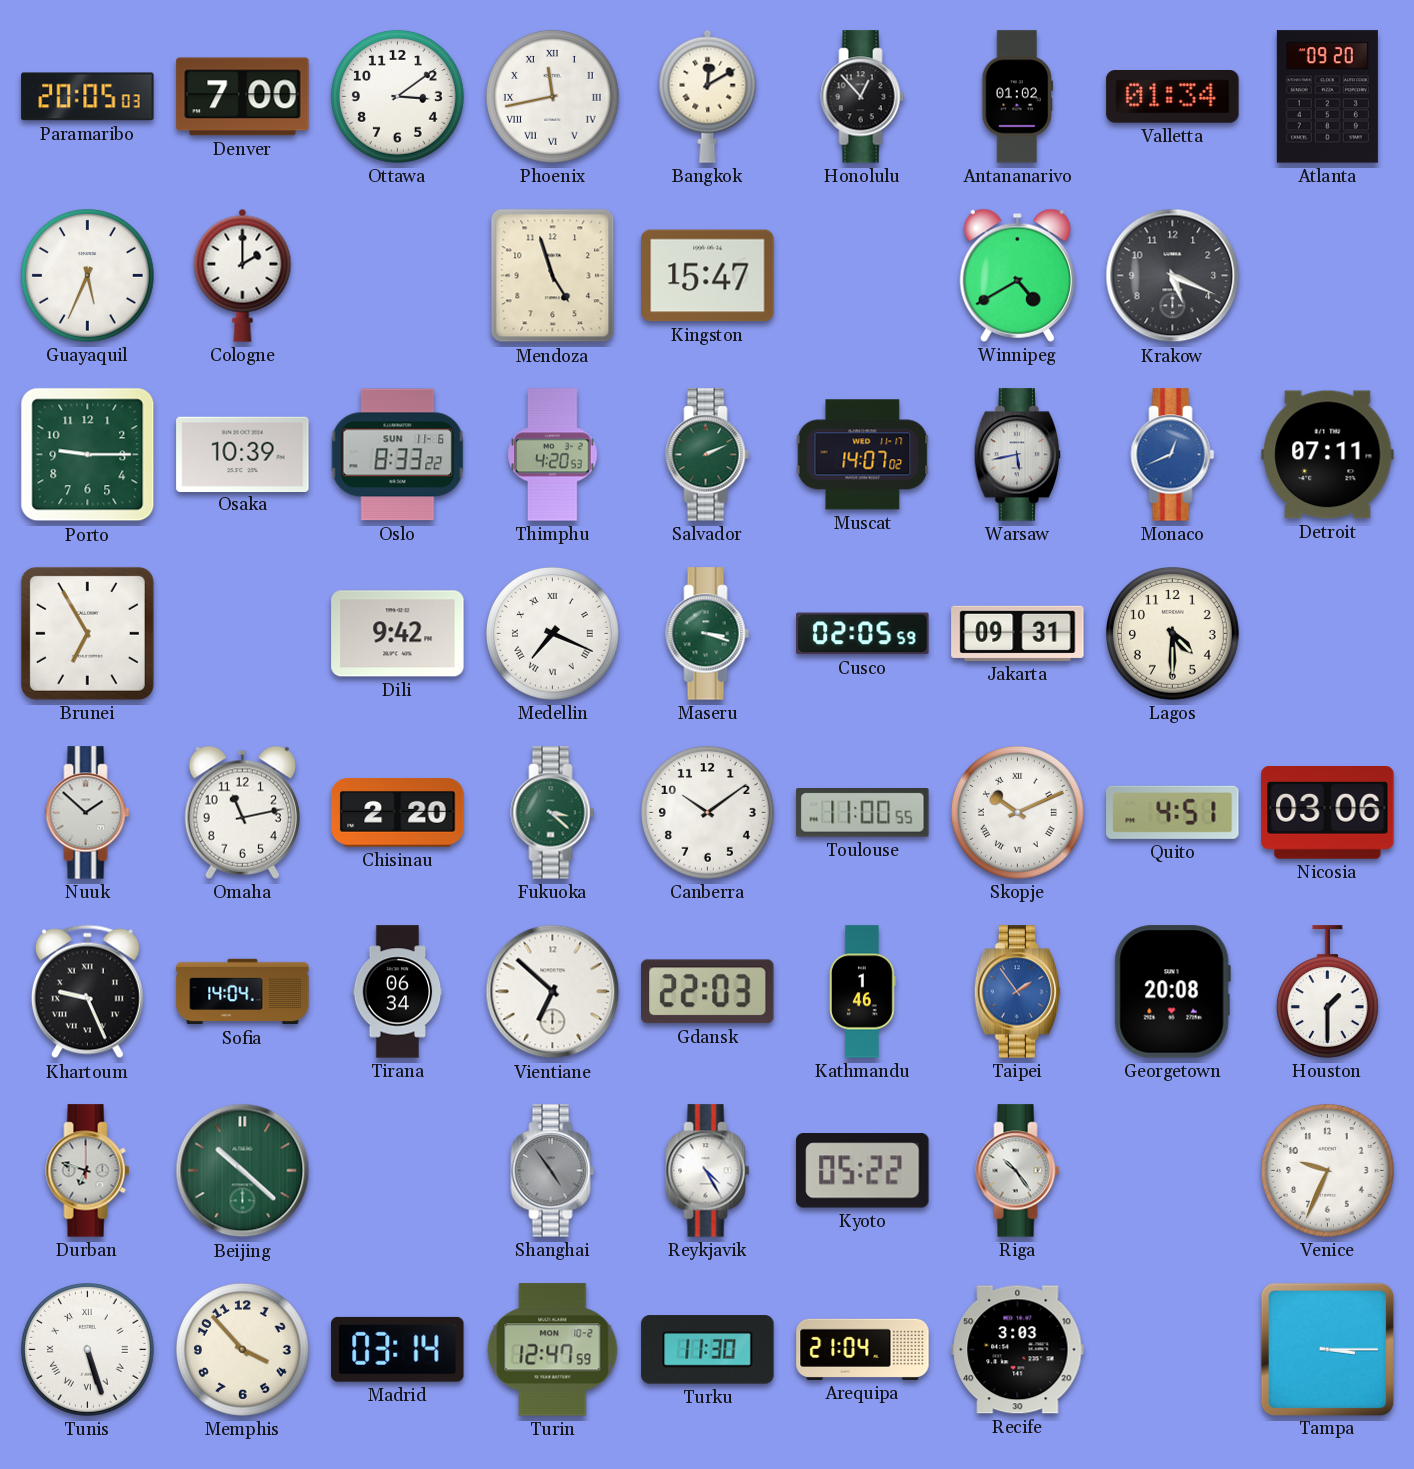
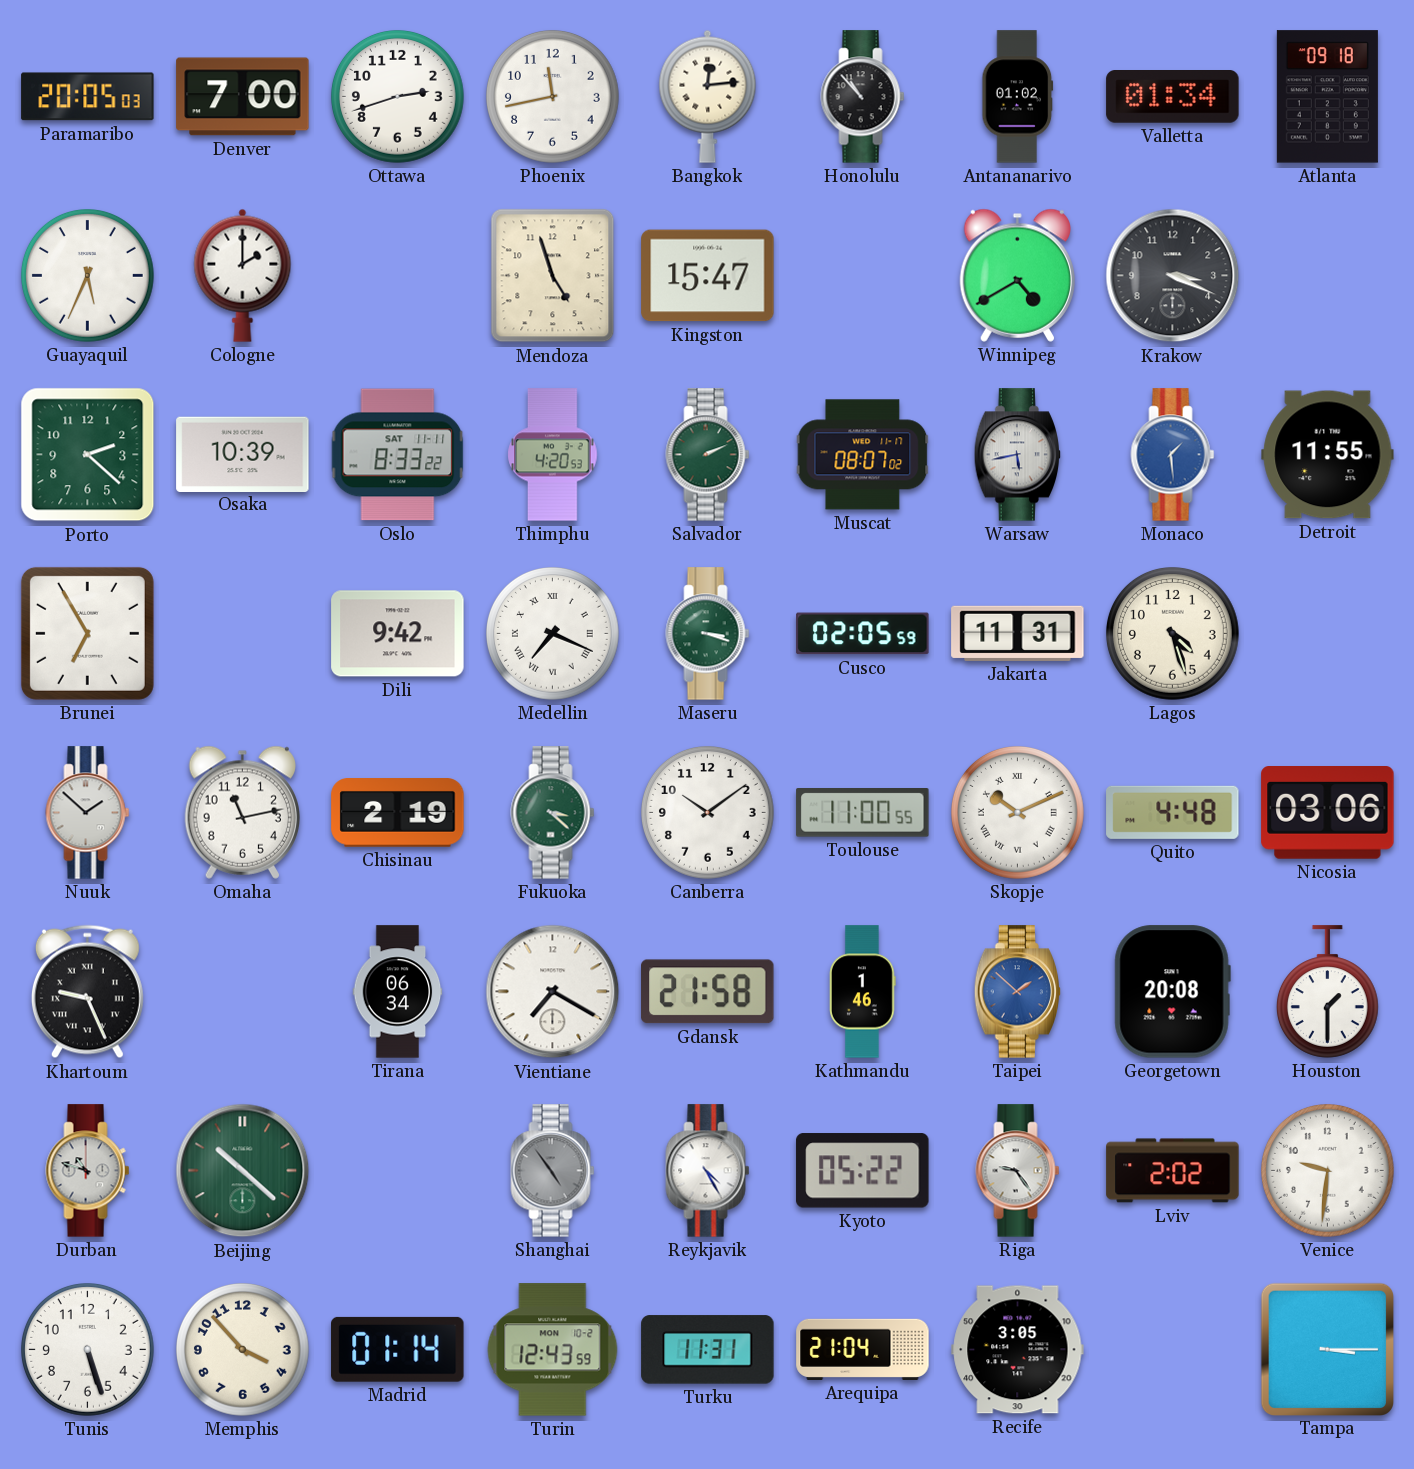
Ottawa: 3:09 -> 2:42 (398, 97)
Phoenix numerals: Roman -> Arabic (553, 97)
Bangkok: 12:10 -> 12:14 (708, 96)
Honolulu: 12:53 -> 10:53 (863, 97)
Atlanta: 09:20 -> 09:18 (1327, 97)
Krakow: 5:19 -> 3:19 (1173, 276)
Porto: 9:15 -> 2:22 (88, 455)
Oslo date: SUN 11-6 -> SAT 11-11 (398, 455)
Muscat: 14:07 -> 08:07 (863, 455)
Monaco: 12:41 -> 1:29 (1173, 455)
Detroit: 07:11 -> 11:55 (1328, 455)
Jakarta: 09:31 -> 11:31 (1018, 633)
Lagos: 4:30 -> 4:27 (1173, 634)
Chisinau: 2:20 -> 2:19 (398, 813)
Quito: 4:51 -> 4:48 (1173, 812)
Sofia: 14:04 -> none (243, 992)
Vientiane: 6:52 -> 7:20 (553, 992)
Gdansk: 22:03 -> 21:58 (708, 992)
Taipei: 1:54 -> 1:52 (1018, 992)
Durban: 6:48 -> 10:48 (88, 1171)
Riga: 10:24 -> 9:24 (1018, 1171)
Lviv: none -> 2:02 (1173, 1171)
Venice: 9:34 -> 9:31 (1328, 1171)
Tunis numerals: Roman -> Arabic (88, 1350)
Madrid: 03:14 -> 01:14 (398, 1349)
Turin: 12:47 -> 12:43 (553, 1350)
Turku: 11:30 -> 11:31 (708, 1350)
Recife: 3:03 -> 3:05 (1018, 1350)
